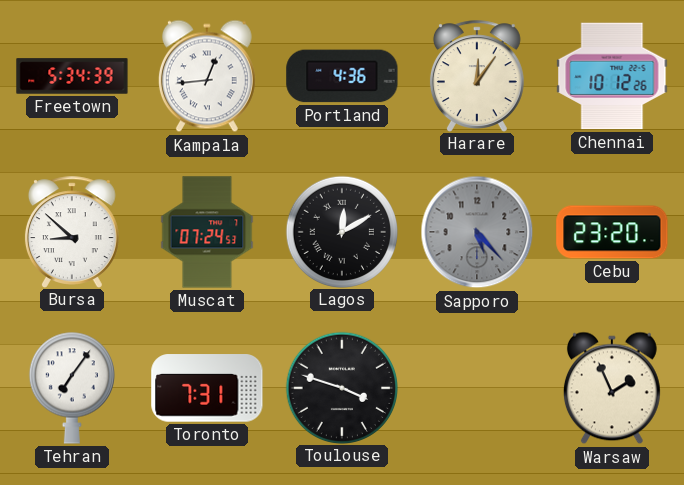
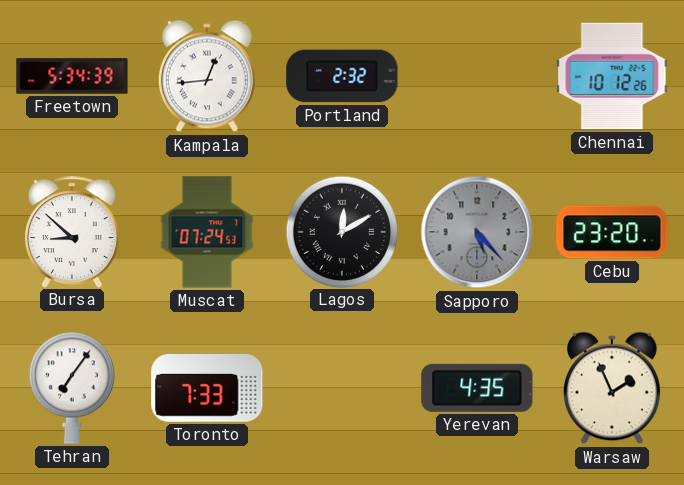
Portland: 4:36 -> 2:32 (342, 76)
Harare: 12:06 -> none (477, 76)
Toronto: 7:31 -> 7:33 (207, 388)
Toulouse: 3:48 -> none (341, 387)
Yerevan: none -> 4:35 (477, 388)
